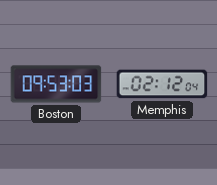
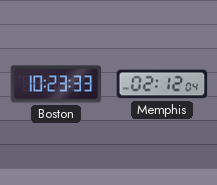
Boston: 09:53 -> 10:23 (56, 84)
